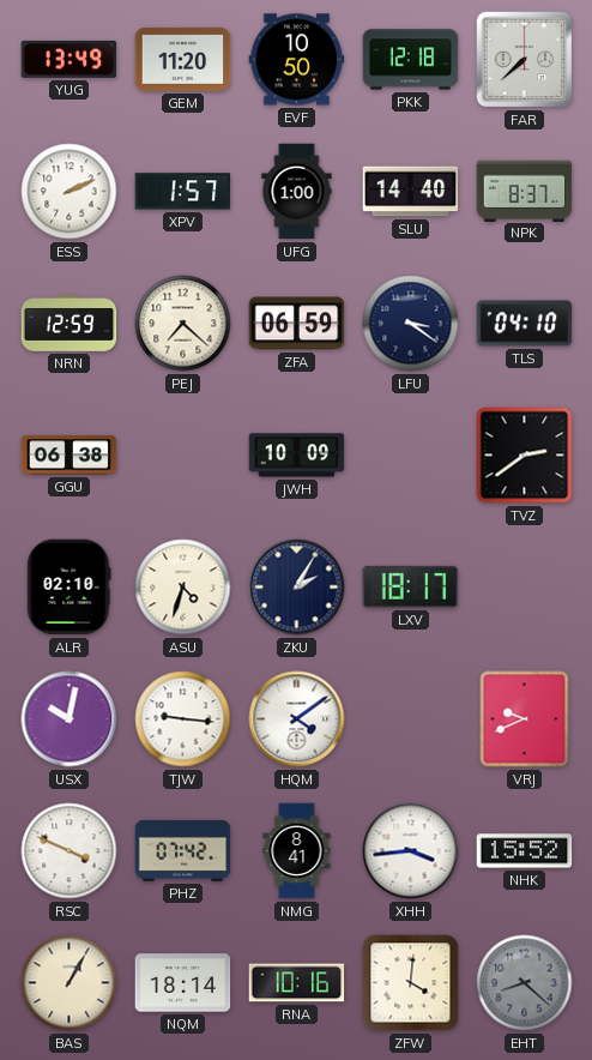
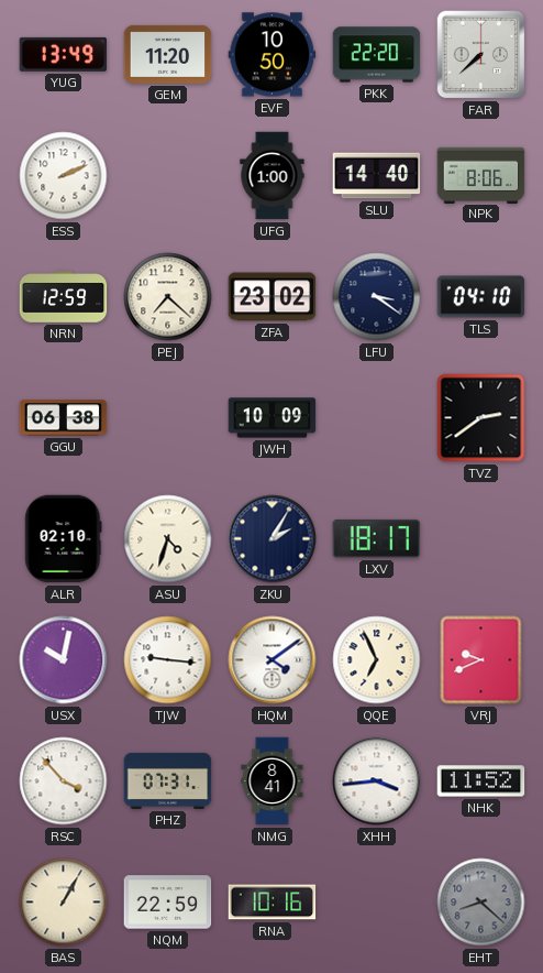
PKK: 12:18 -> 22:20 (377, 55)
XPV: 1:57 -> none (183, 192)
NPK: 8:37 -> 8:06 (481, 175)
ZFA: 06:59 -> 23:02 (273, 297)
QQE: none -> 6:56 (377, 660)
RSC: 3:49 -> 3:53 (64, 781)
PHZ: 07:42 -> 07:31 (168, 780)
NHK: 15:52 -> 11:52 (481, 781)
NQM: 18:14 -> 22:59 (168, 903)
ZFW: 4:01 -> none (411, 983)
